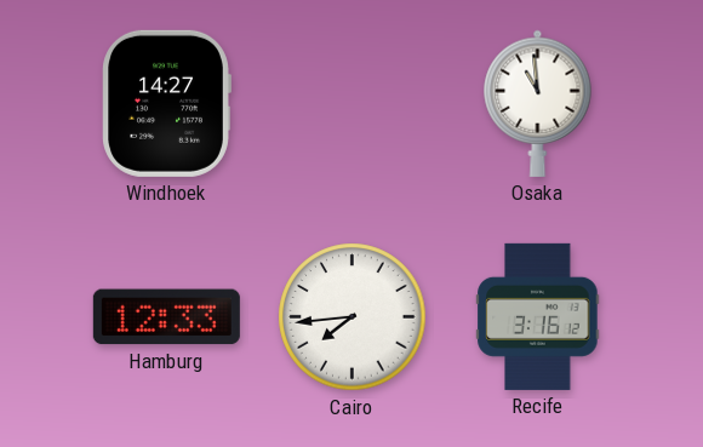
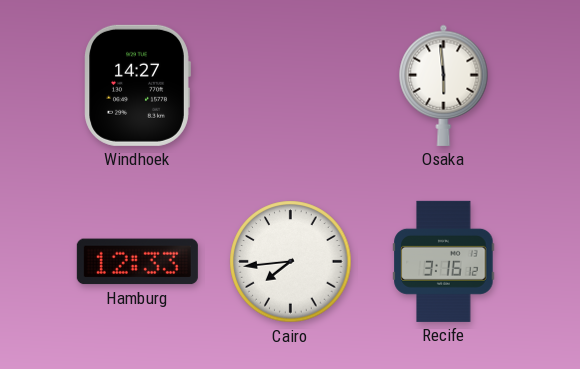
Osaka: 10:59 -> 5:59 (444, 85)
